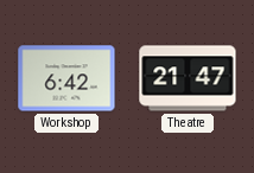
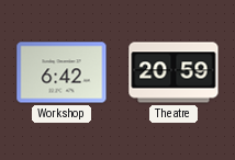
Theatre: 21:47 -> 20:59 (174, 72)
